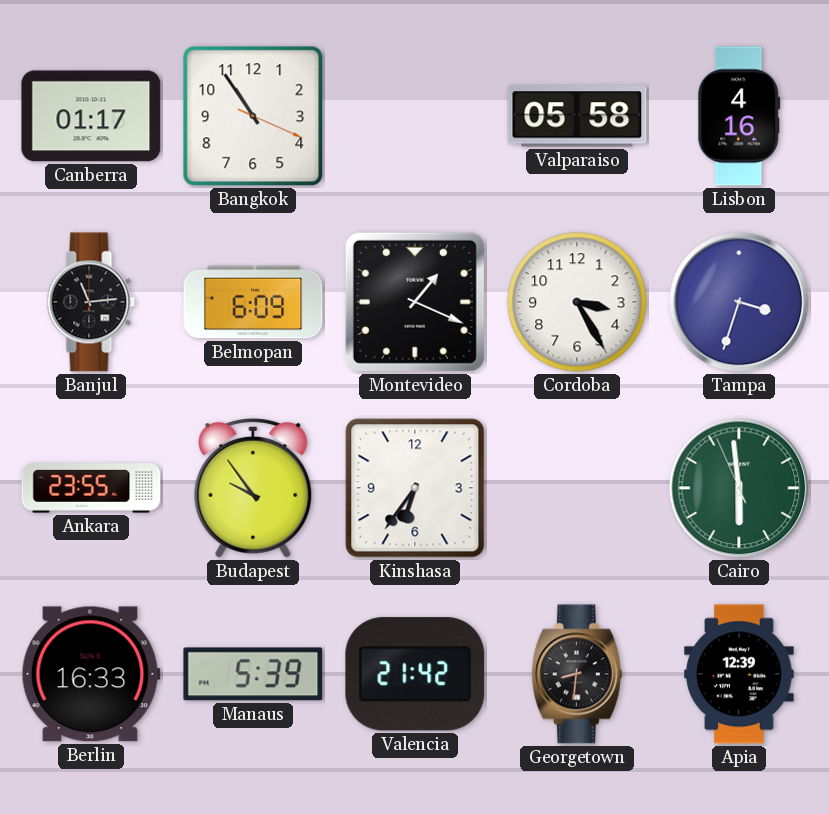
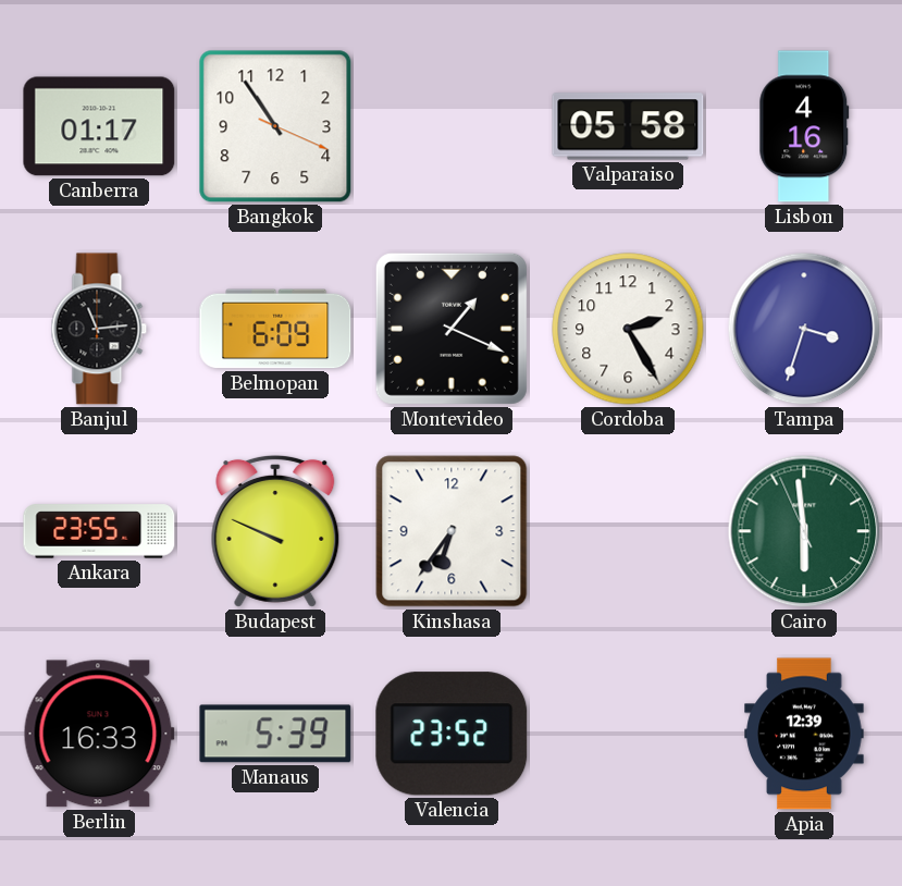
Cordoba: 3:25 -> 2:25 (628, 329)
Budapest: 9:54 -> 9:49 (275, 531)
Valencia: 21:42 -> 23:52 (452, 734)
Georgetown: 8:31 -> none (577, 674)
